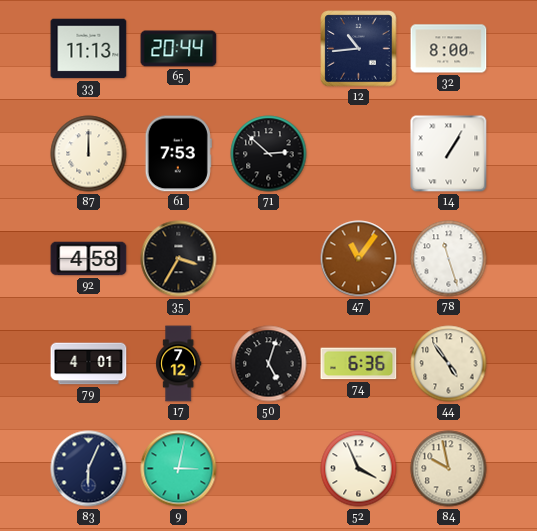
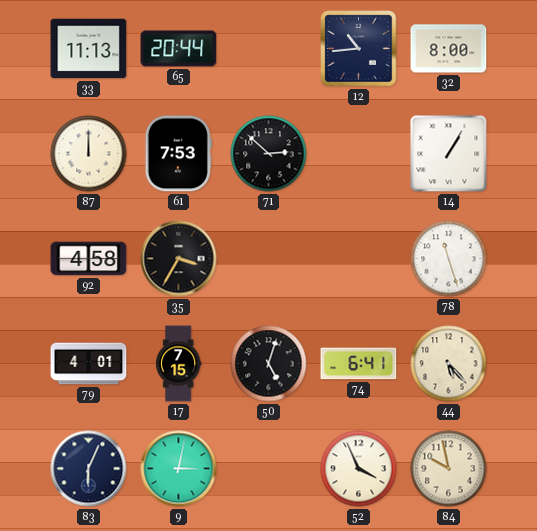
47: 11:06 -> none (359, 259)
17: 7:12 -> 7:15 (179, 364)
74: 6:36 -> 6:41 (359, 364)
44: 4:54 -> 5:23 (449, 364)
